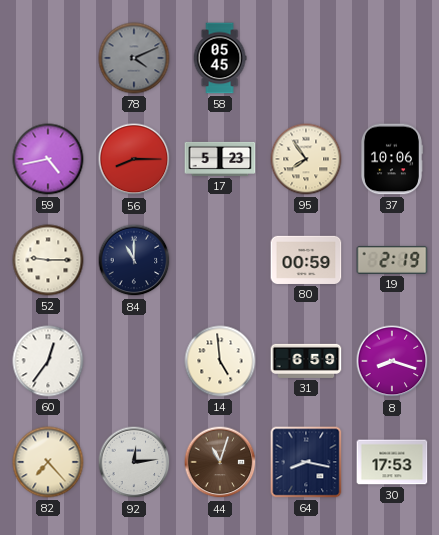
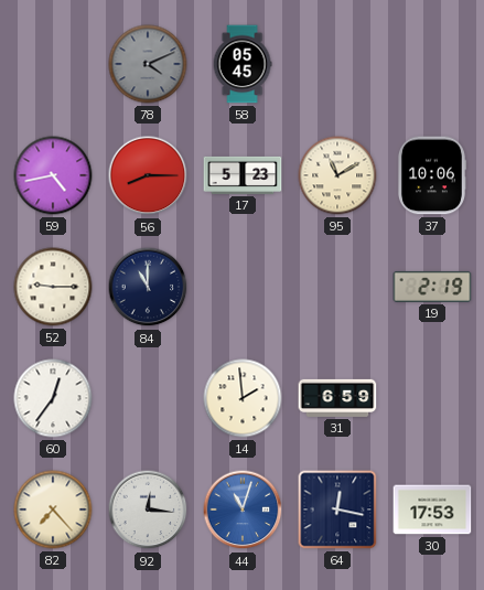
95: 7:54 -> 11:10 (337, 175)
80: 00:59 -> none (306, 260)
14: 4:59 -> 1:59 (243, 398)
8: 8:18 -> none (392, 361)
92: 12:14 -> 12:16 (148, 509)
44 dial: brown -> blue (243, 509)
64: 8:17 -> 12:17 (337, 509)
